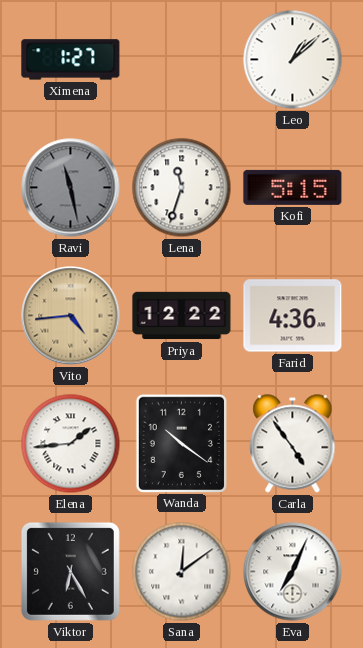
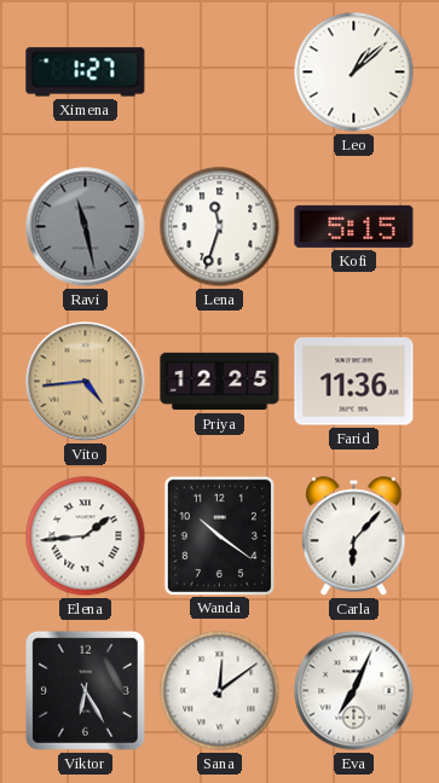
Priya: 12:22 -> 12:25 (220, 382)
Farid: 4:36 -> 11:36 (354, 382)
Carla: 4:54 -> 6:07 (354, 536)
